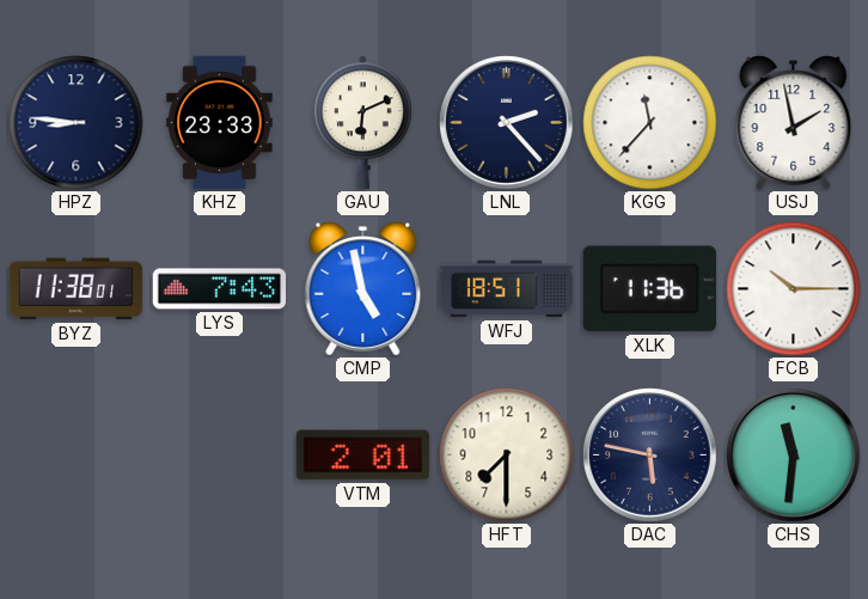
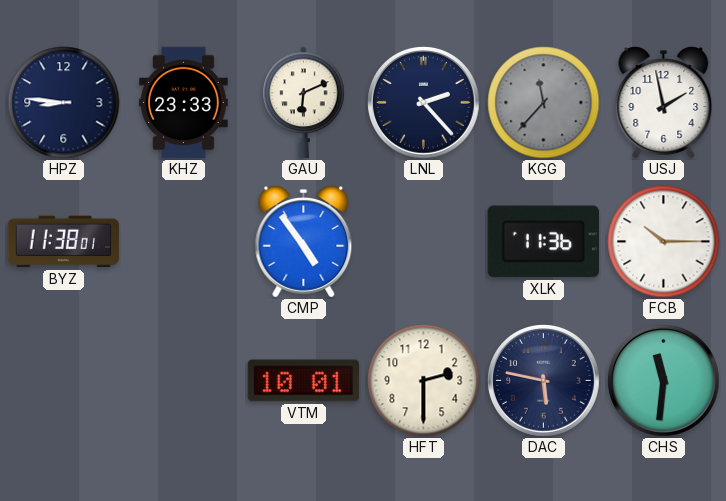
KGG dial: white -> grey (544, 103)
LYS: 7:43 -> none (220, 289)
CMP: 4:58 -> 4:54 (304, 242)
WFJ: 18:51 -> none (507, 289)
VTM: 2:01 -> 10:01 (304, 381)
HFT: 7:30 -> 2:30 (424, 381)
